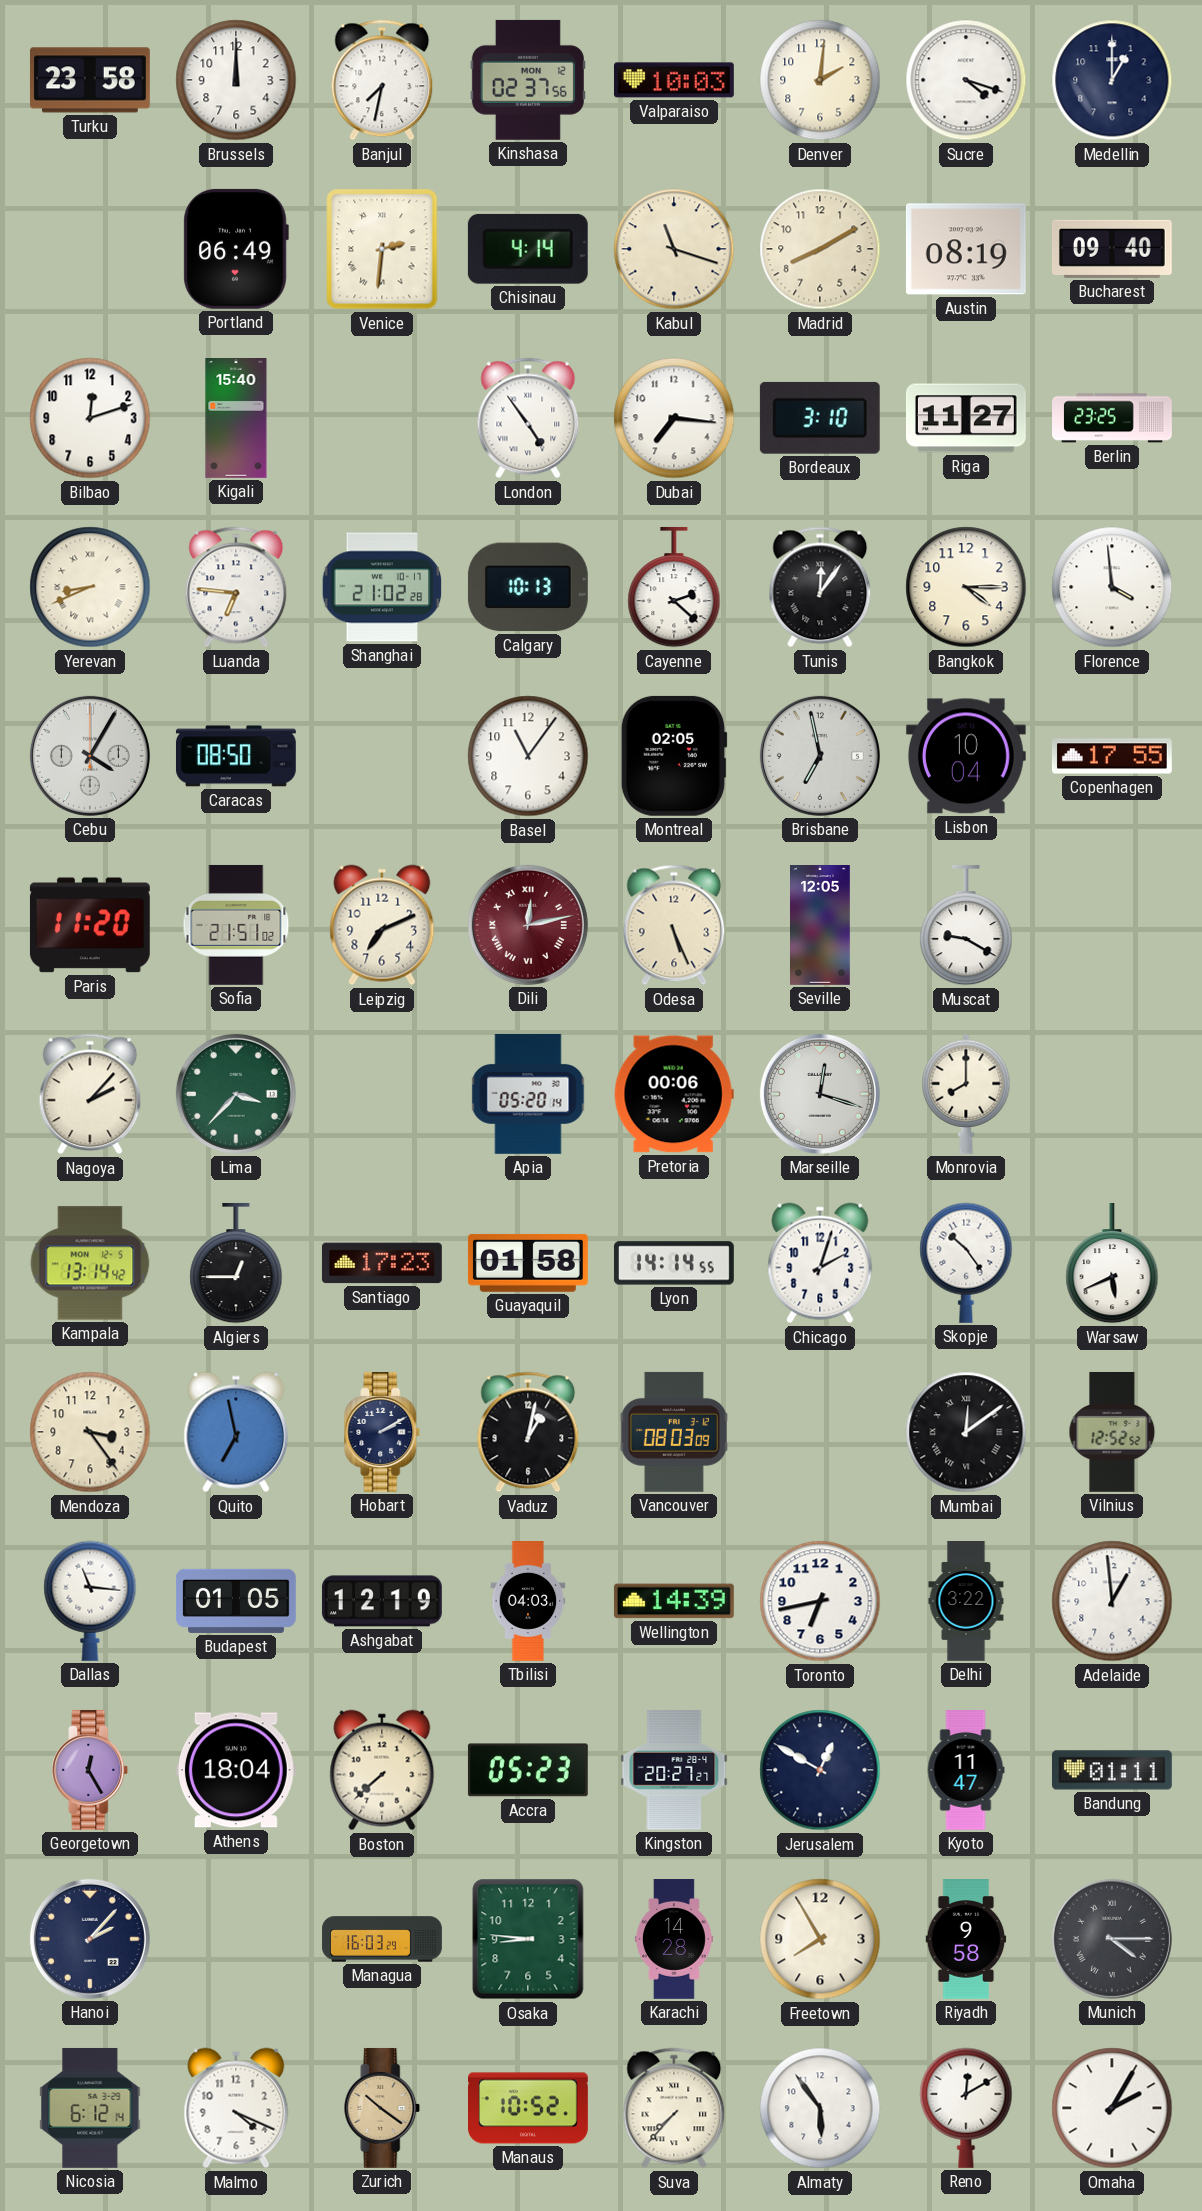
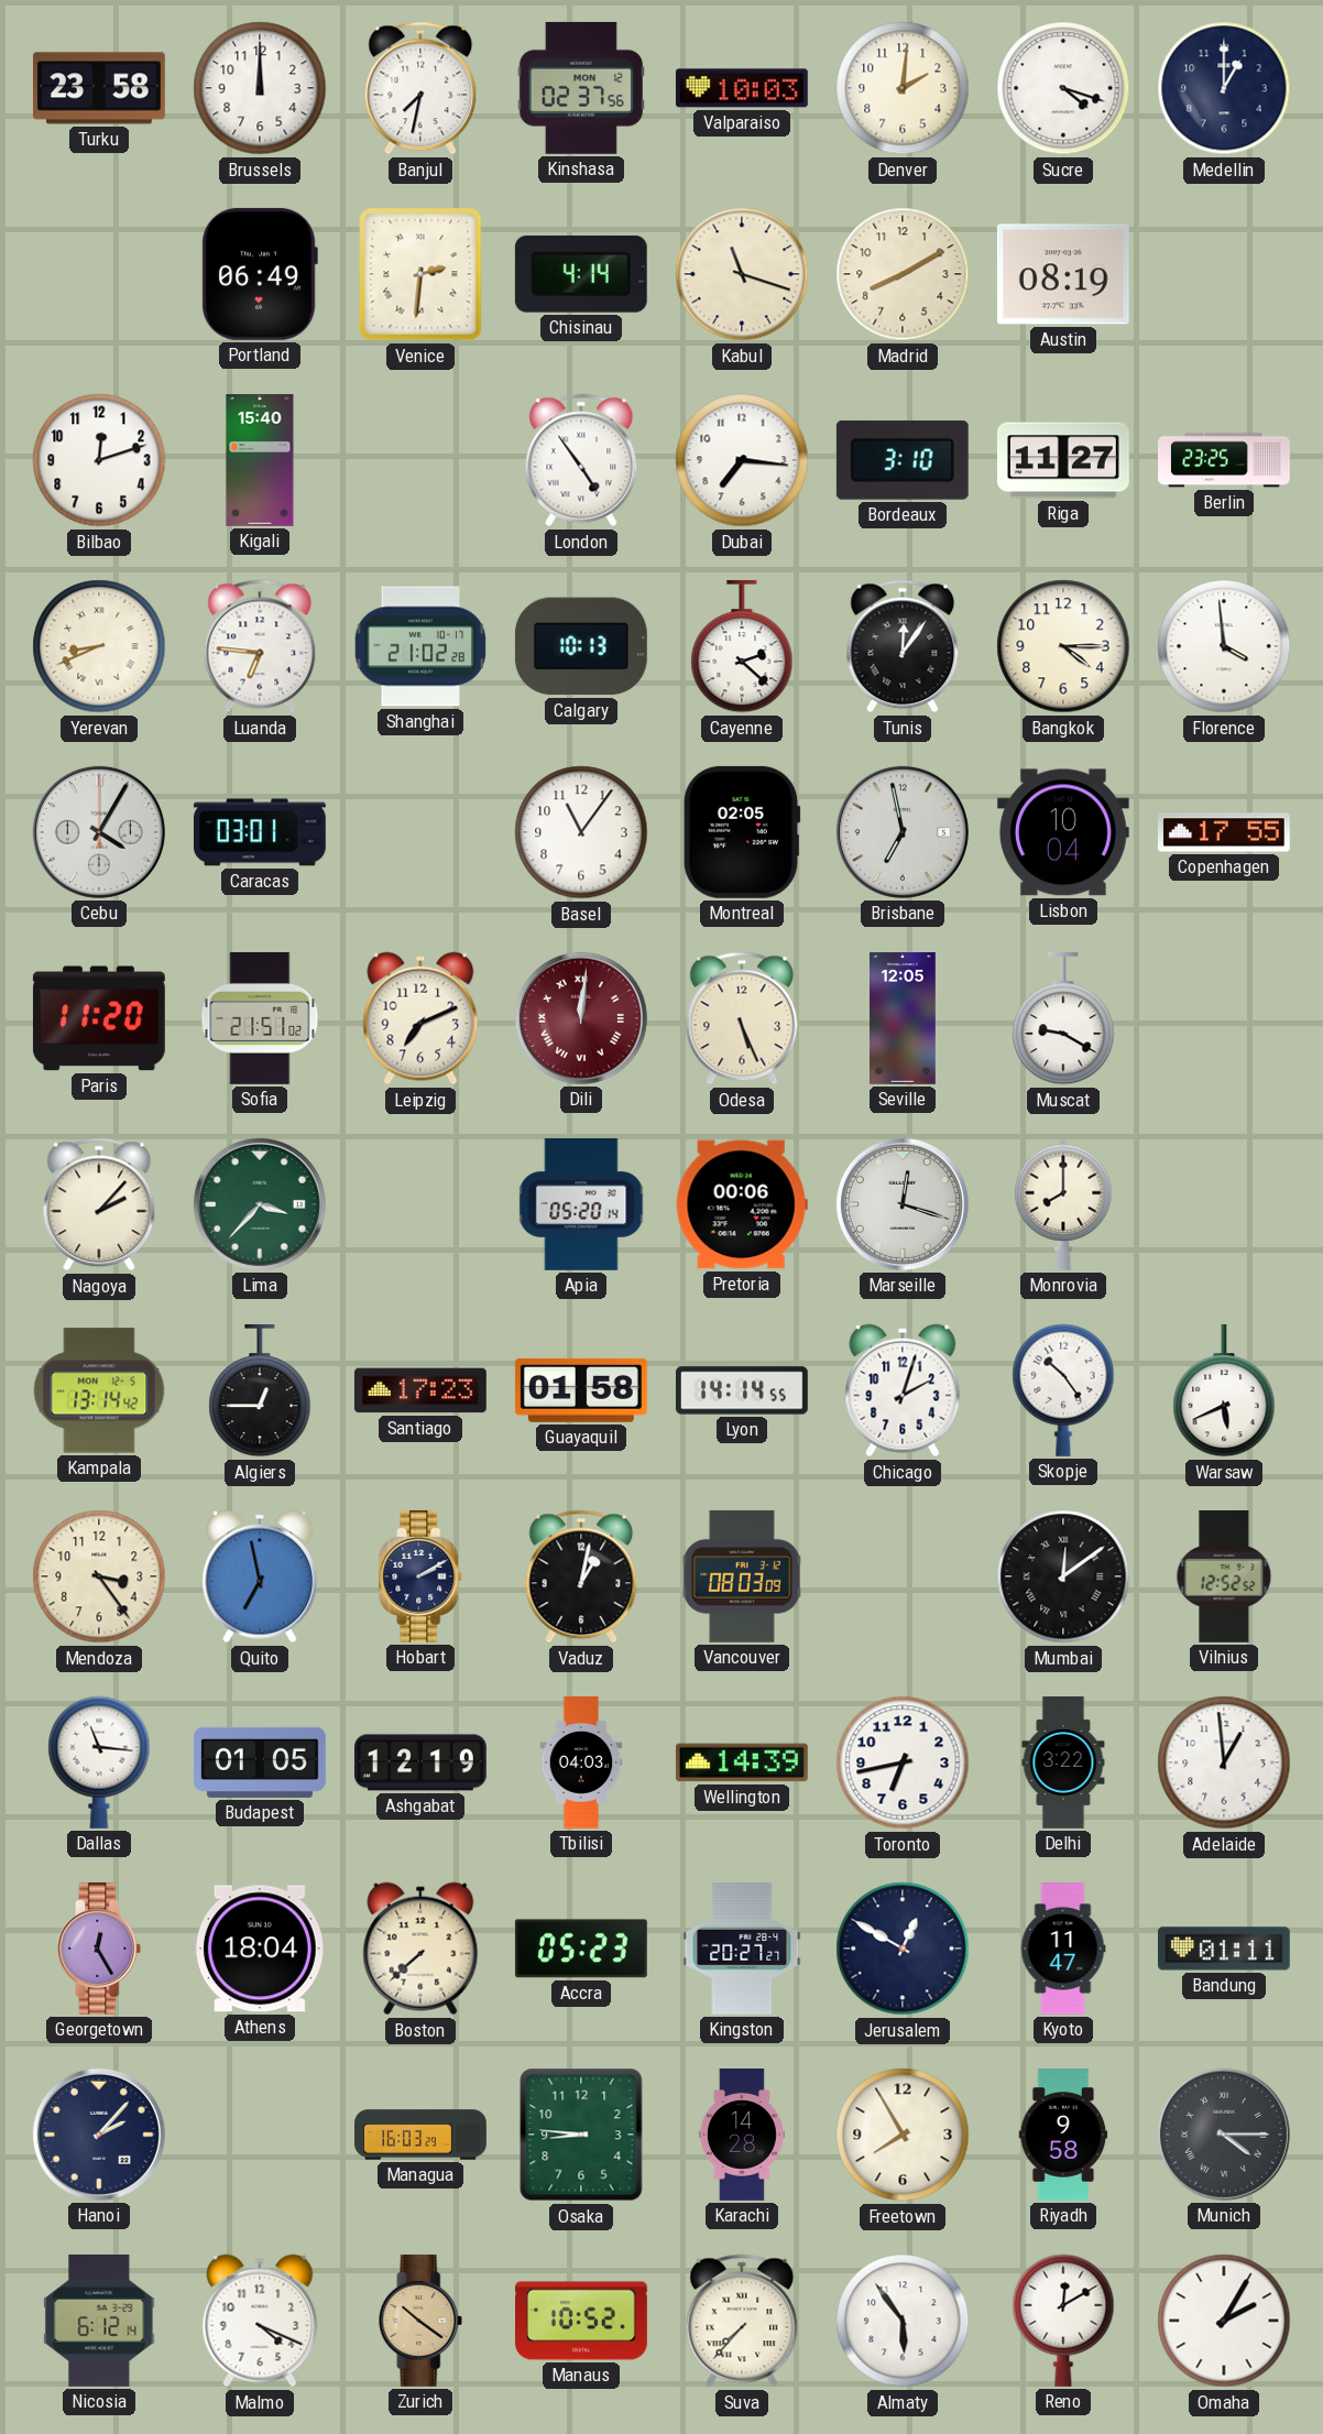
Bucharest: 09:40 -> none (1112, 249)
Caracas: 08:50 -> 03:01 (260, 832)
Dili: 12:13 -> 12:01 (581, 1018)
